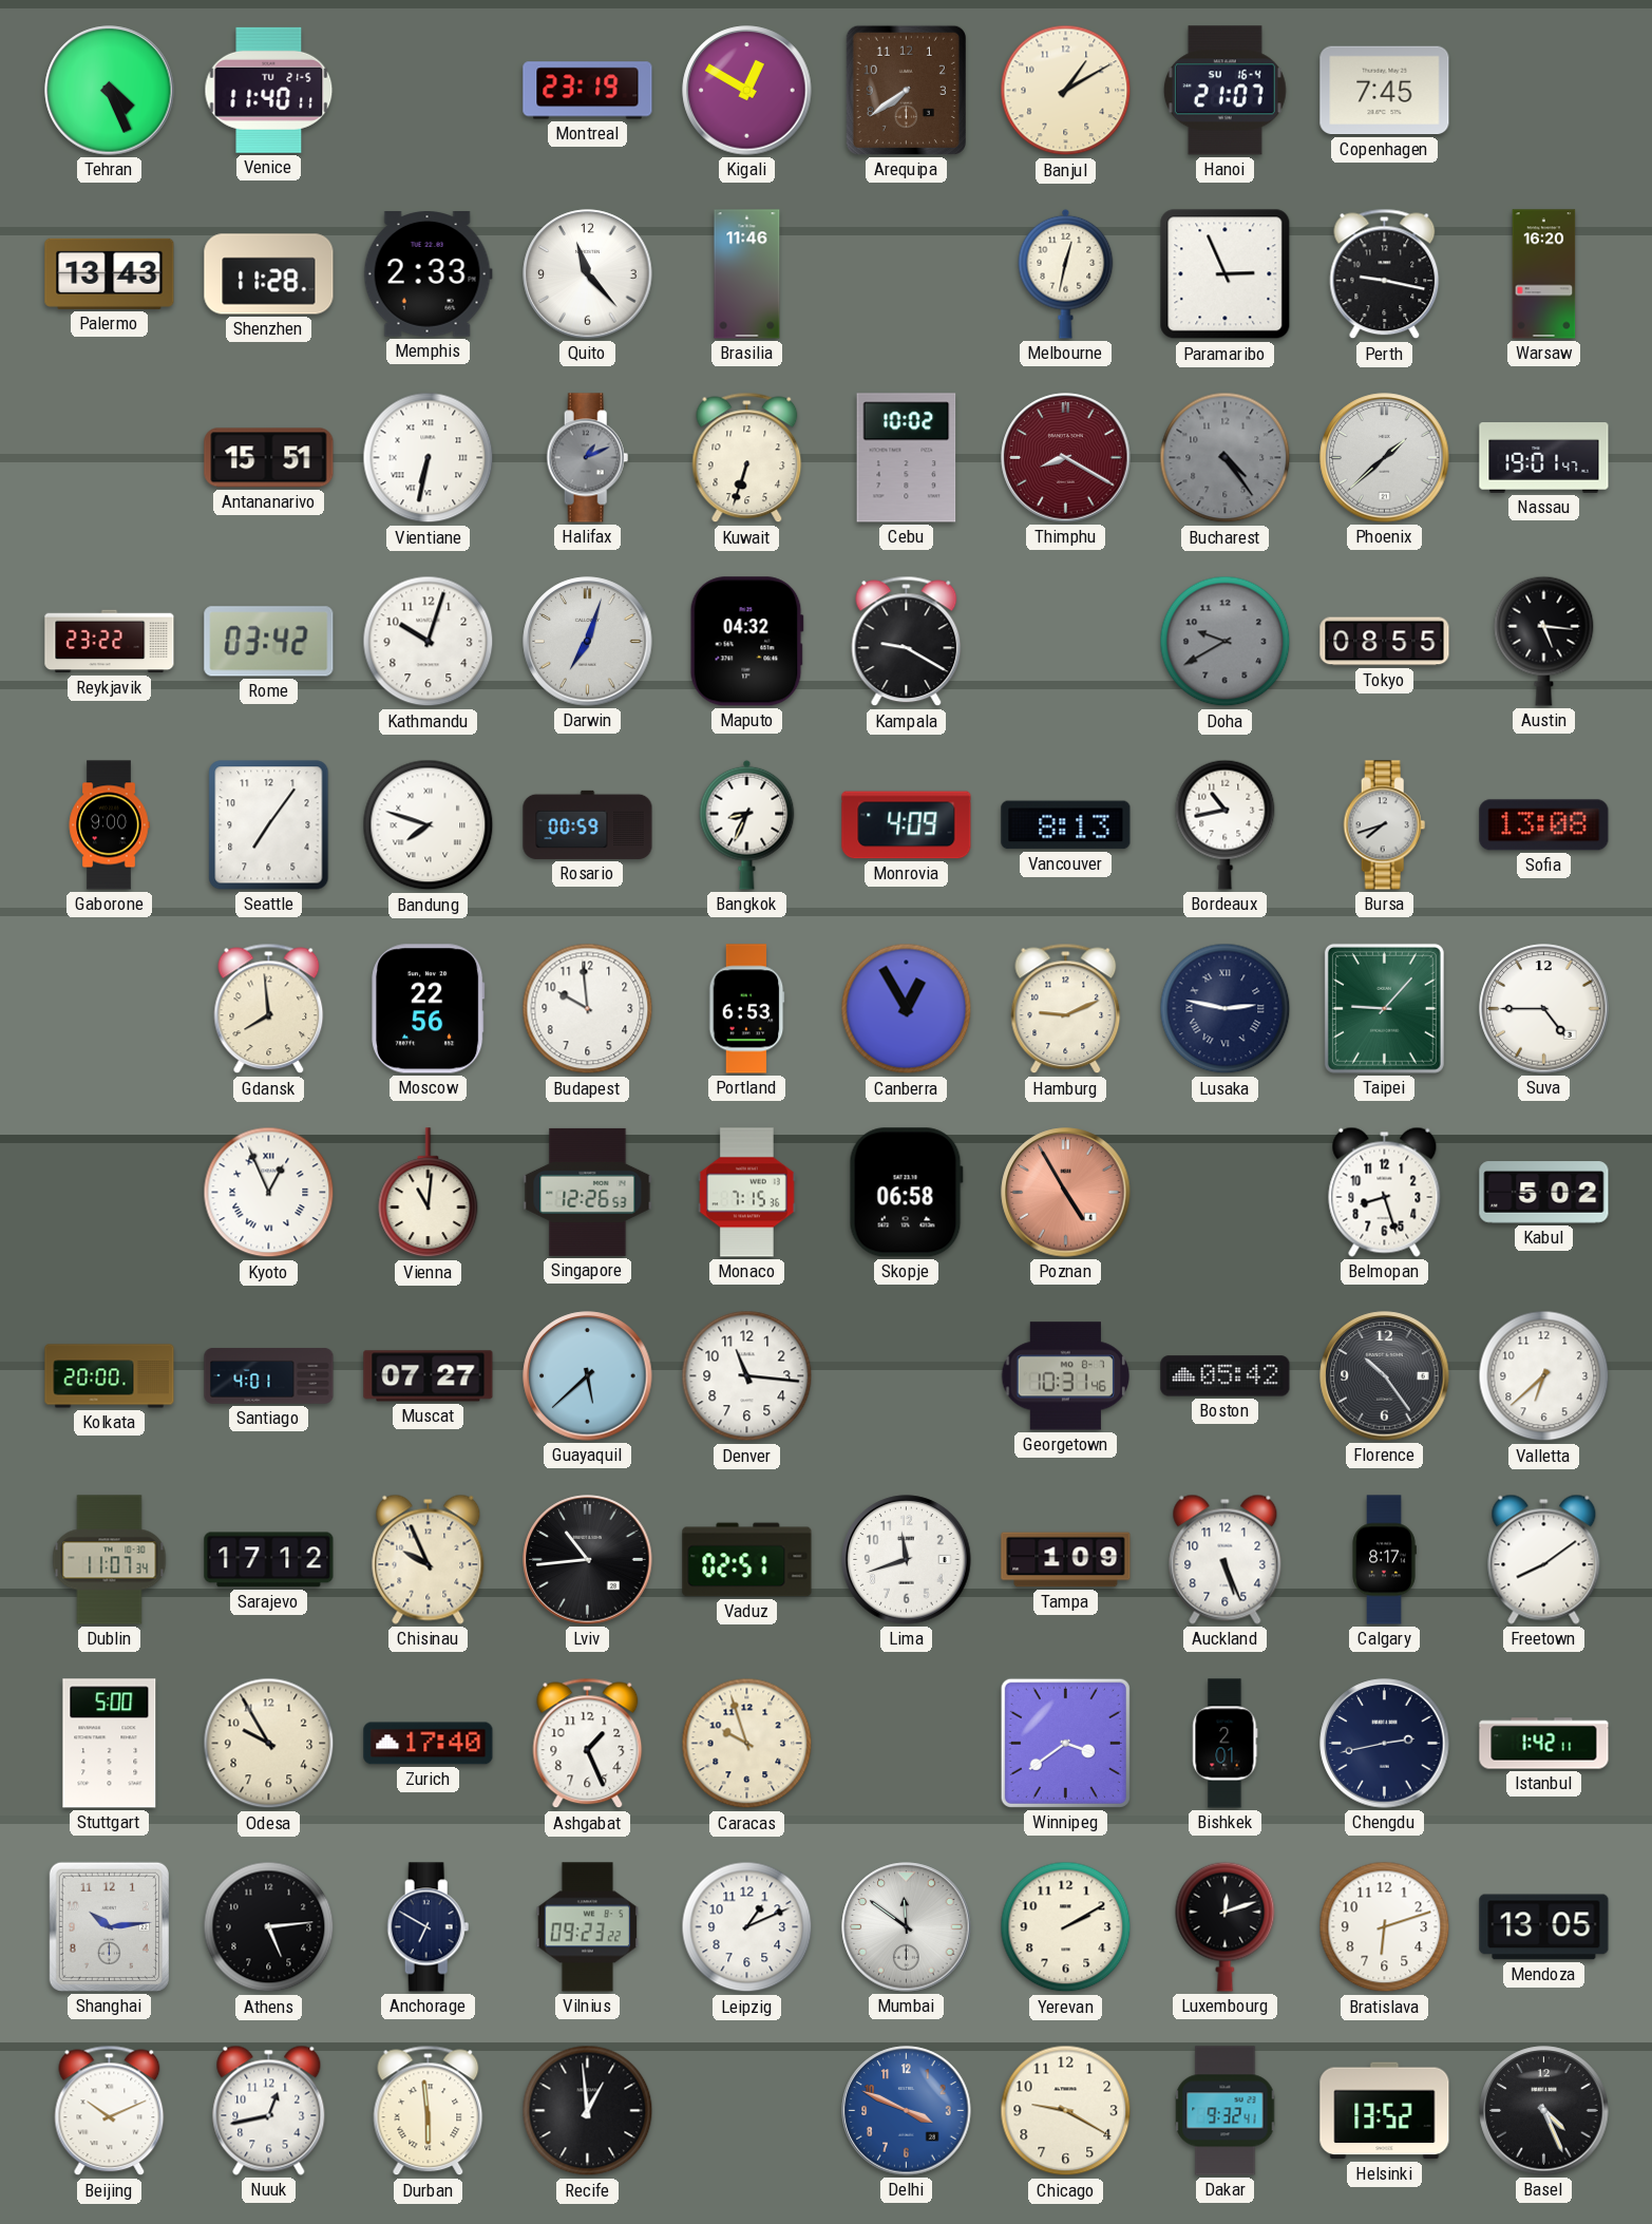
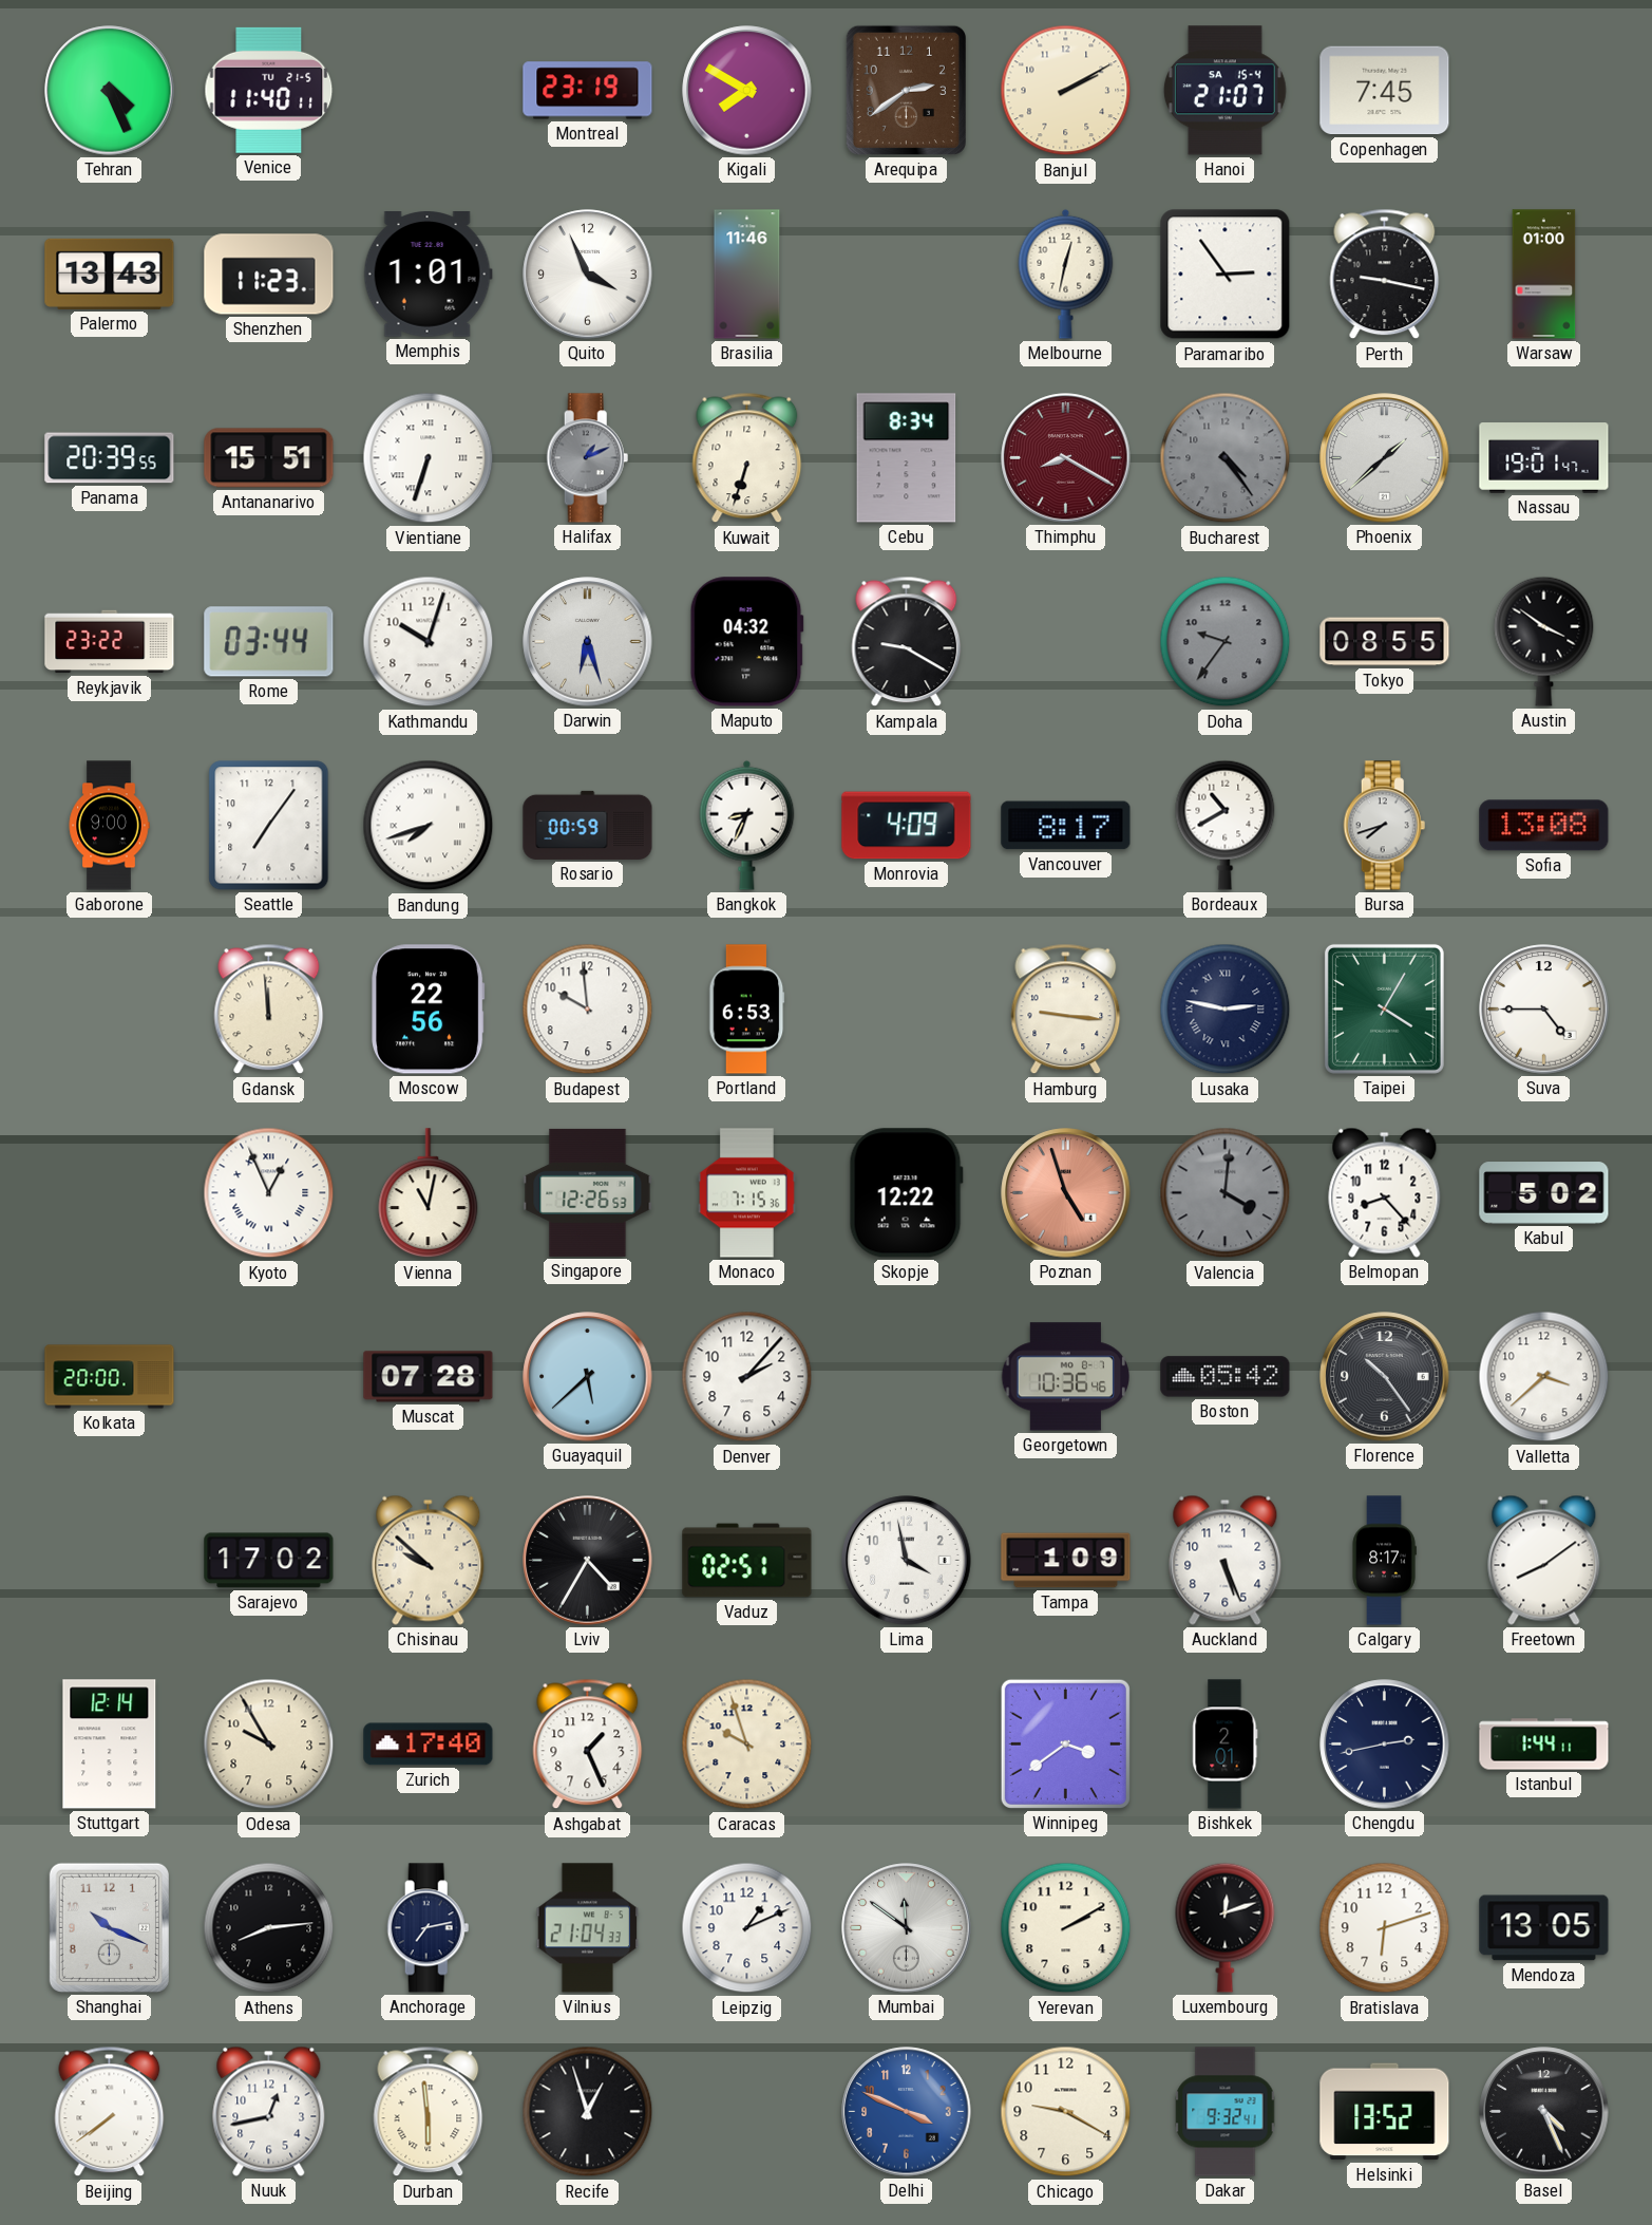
Kigali: 12:50 -> 7:50 (747, 91)
Arequipa: 7:39 -> 2:39 (906, 90)
Banjul: 1:10 -> 2:10 (1066, 91)
Hanoi date: SU 16-4 -> SA 15-4 (1224, 91)
Shenzhen: 11:28 -> 11:23 (269, 275)
Memphis: 2:33 -> 1:01 (428, 275)
Quito: 11:23 -> 3:56 (588, 275)
Paramaribo: 2:56 -> 2:54 (1226, 275)
Warsaw: 16:20 -> 01:00 (1544, 275)
Panama: none -> 20:39 (110, 458)
Vientiane: 6:32 -> 6:33 (429, 458)
Cebu: 10:02 -> 8:34 (907, 458)
Rome: 03:42 -> 03:44 (269, 642)
Darwin: 7:03 -> 6:27 (588, 642)
Doha: 9:40 -> 9:36 (1226, 642)
Austin: 5:16 -> 3:51 (1544, 641)
Bandung: 7:48 -> 7:42 (429, 826)
Vancouver: 8:13 -> 8:17 (1066, 826)
Bordeaux: 10:43 -> 10:40 (1226, 825)
Gdansk: 7:59 -> 11:59 (269, 1010)
Canberra: 12:55 -> none (907, 1009)
Hamburg: 9:11 -> 9:16 (1066, 1010)
Taipei: 9:07 -> 4:05 (1384, 1008)
Vienna: 11:01 -> 11:02 (429, 1193)
Skopje: 06:58 -> 12:22 (906, 1193)
Poznan: 4:55 -> 4:57 (1066, 1193)
Valencia: none -> 4:01 (1226, 1193)
Belmopan: 8:27 -> 8:23 (1385, 1192)
Santiago: 4:01 -> none (269, 1376)
Muscat: 07:27 -> 07:28 (429, 1377)
Denver: 11:16 -> 2:07 (747, 1377)
Georgetown: 10:31 -> 10:36 (1066, 1377)
Valletta: 6:38 -> 3:38 (1544, 1377)
Dublin: 11:07 -> none (110, 1560)
Sarajevo: 17:12 -> 17:02 (269, 1561)
Chisinau: 9:56 -> 9:52 (429, 1560)
Lviv: 10:44 -> 4:35 (588, 1561)
Lima: 11:42 -> 3:58 (907, 1561)
Stuttgart: 5:00 -> 12:14 (110, 1745)
Istanbul: 1:42 -> 1:44 (1544, 1745)
Shanghai: 10:14 -> 10:19 (109, 1927)
Athens: 5:14 -> 8:14 (269, 1928)
Anchorage: 6:50 -> 7:13 (429, 1928)
Vilnius: 09:23 -> 21:04 (588, 1928)
Beijing: 10:11 -> 7:39 (110, 2112)
Recife: 12:59 -> 12:57 (588, 2112)
